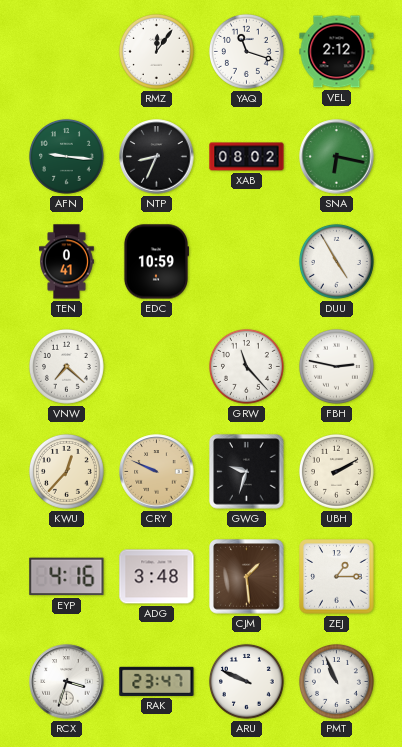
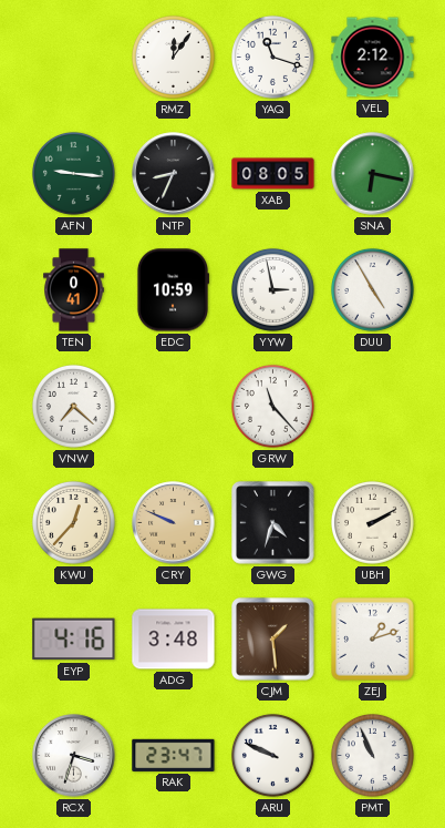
XAB: 08:02 -> 08:05 (273, 174)
YYW: none -> 2:58 (272, 289)
FBH: 2:47 -> none (336, 366)
GWG: 9:33 -> 4:33 (273, 523)
ZEJ: 1:15 -> 1:12 (373, 640)
